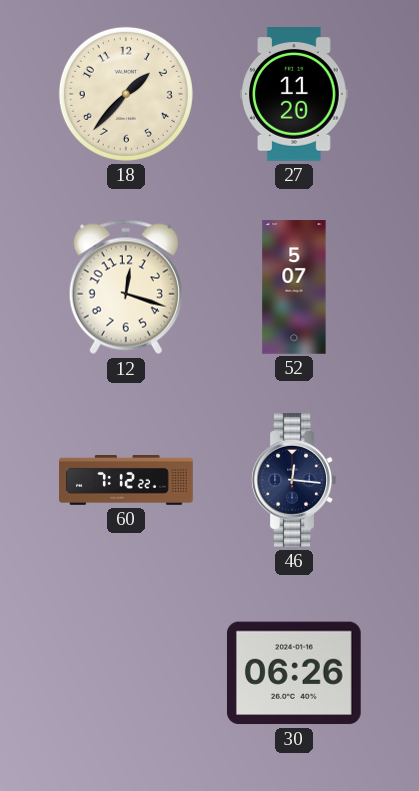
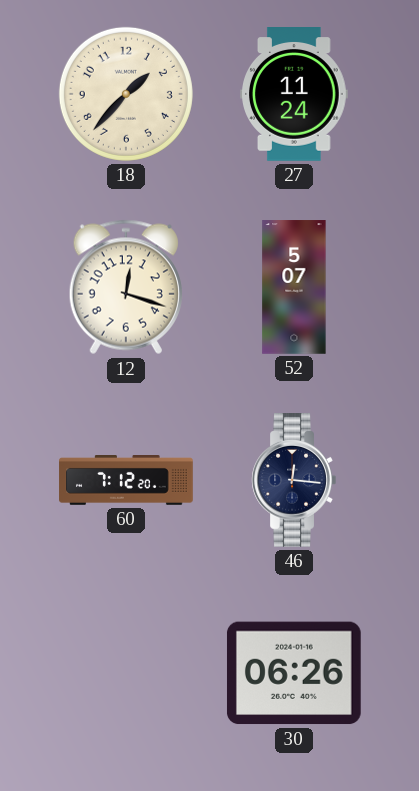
27: 11:20 -> 11:24 (295, 95)
60: 7:12:22 -> 7:12:20 (126, 481)
